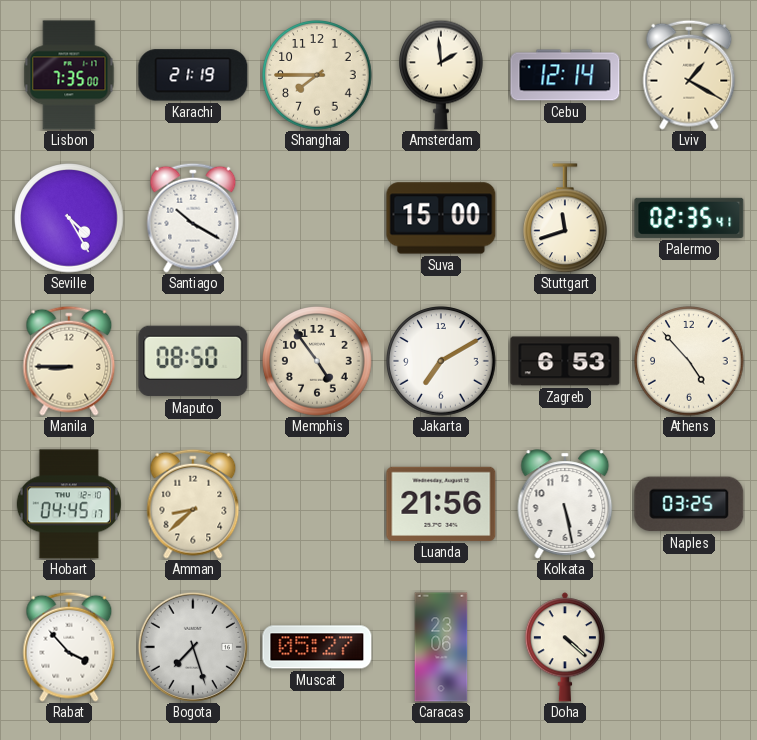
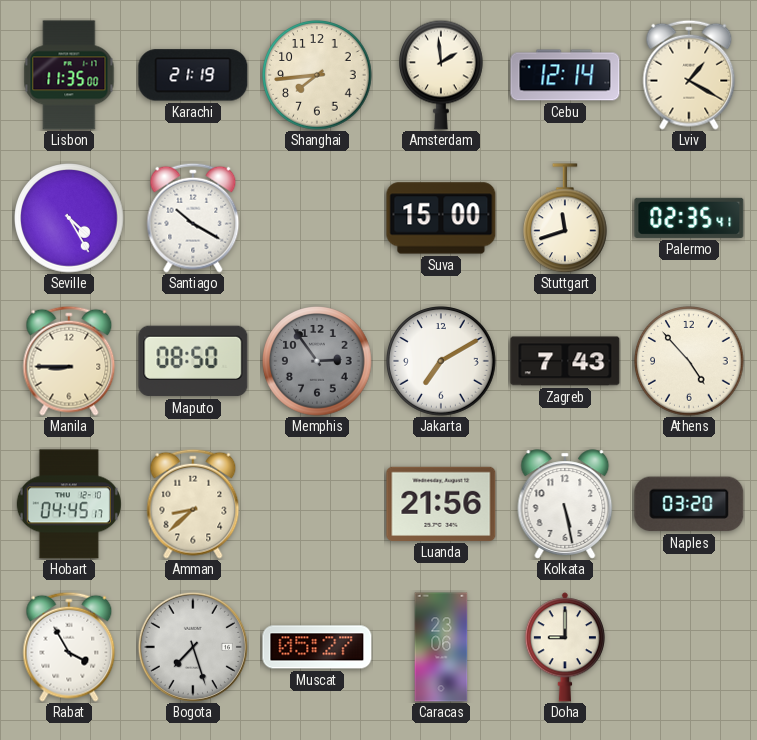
Lisbon: 7:35 -> 11:35 (69, 75)
Shanghai: 7:45 -> 7:44 (317, 75)
Memphis: 4:54 -> 2:54 (317, 361)
Memphis dial: cream -> grey (317, 361)
Zagreb: 6:53 -> 7:43 (565, 361)
Naples: 03:25 -> 03:20 (689, 504)
Rabat: 3:53 -> 3:55 (69, 647)
Doha: 4:22 -> 9:00 (565, 647)
